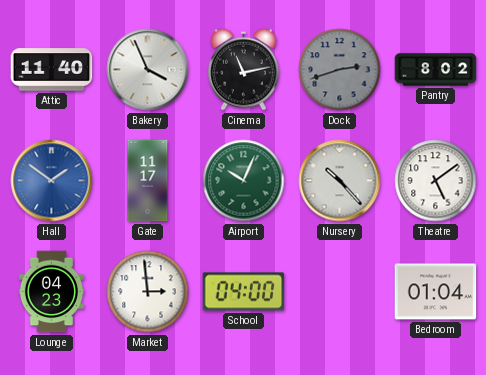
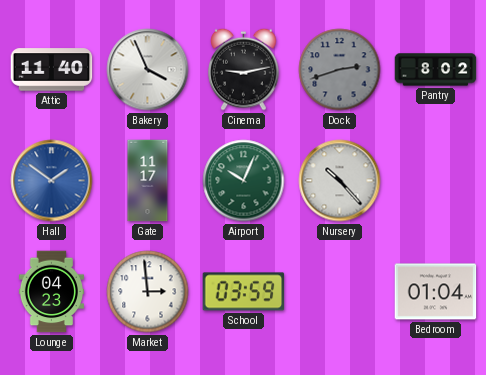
Cinema: 11:13 -> 9:13 (244, 69)
Theatre: 5:09 -> none (436, 181)
School: 04:00 -> 03:59 (244, 292)
